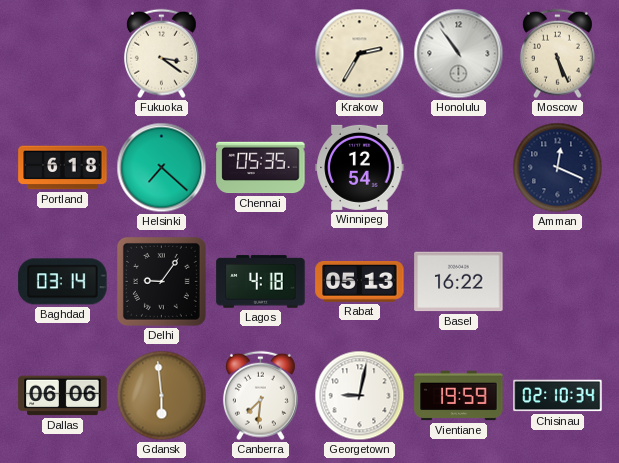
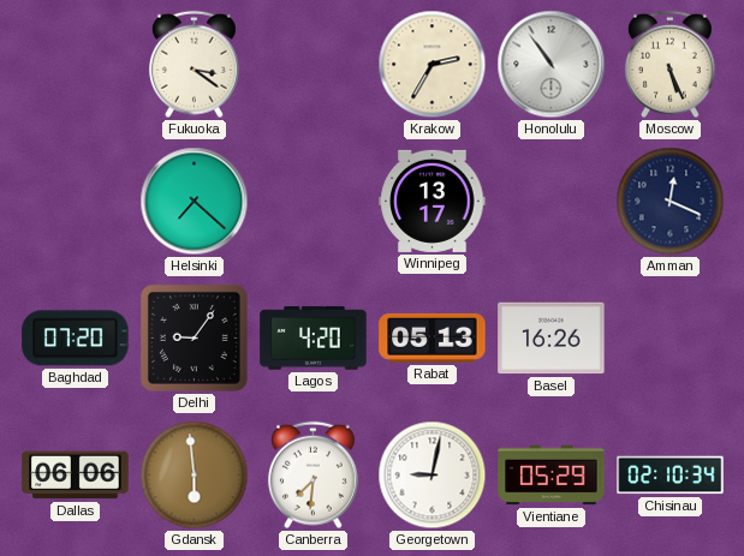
Portland: 6:18 -> none (63, 168)
Chennai: 05:35 -> none (261, 168)
Winnipeg: 12:54 -> 13:17 (433, 201)
Baghdad: 03:14 -> 07:20 (76, 339)
Lagos: 4:18 -> 4:20 (314, 339)
Basel: 16:22 -> 16:26 (552, 339)
Vientiane: 19:59 -> 05:29 (552, 476)
